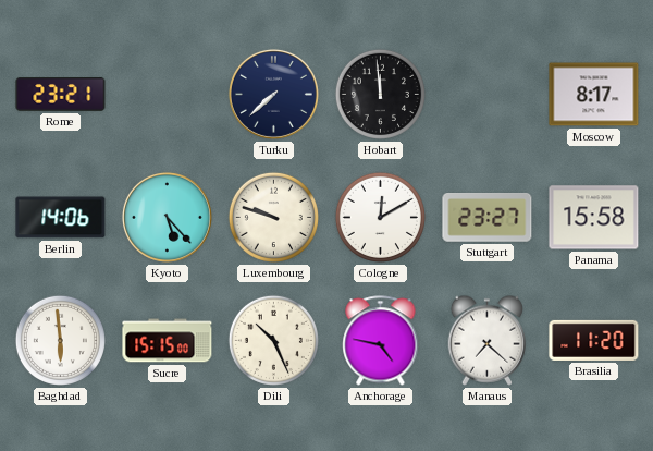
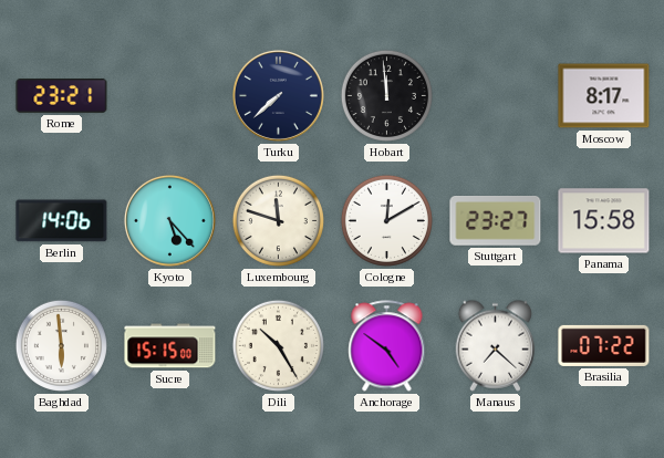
Luxembourg: 9:48 -> 11:48 (278, 220)
Dili: 10:26 -> 10:25 (278, 345)
Anchorage: 4:47 -> 4:51 (387, 346)
Brasilia: 11:20 -> 07:22 (604, 345)
